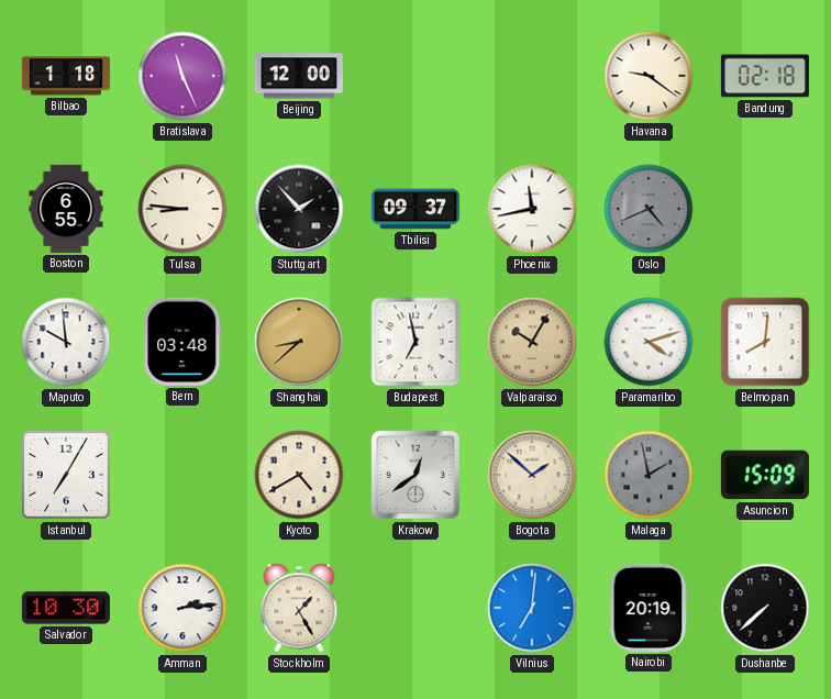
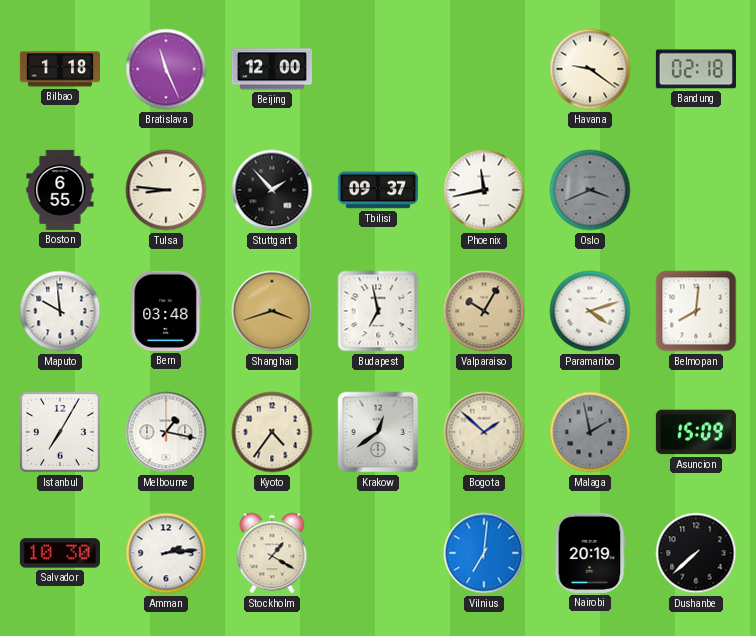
Oslo: 4:41 -> 3:41 (590, 190)
Shanghai: 8:38 -> 3:42 (272, 311)
Melbourne: none -> 1:17 (166, 432)
Kyoto: 4:40 -> 4:36 (272, 432)
Stockholm: 1:25 -> 1:20 (272, 553)
